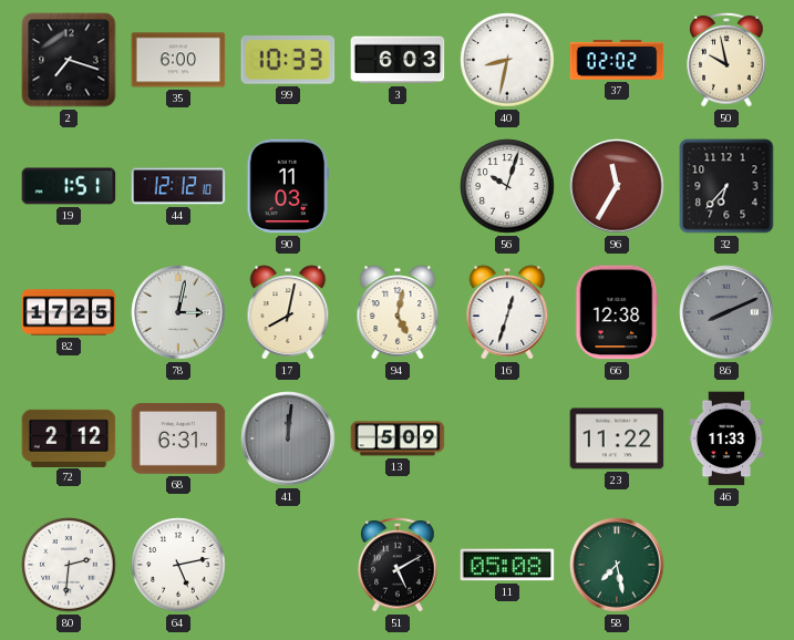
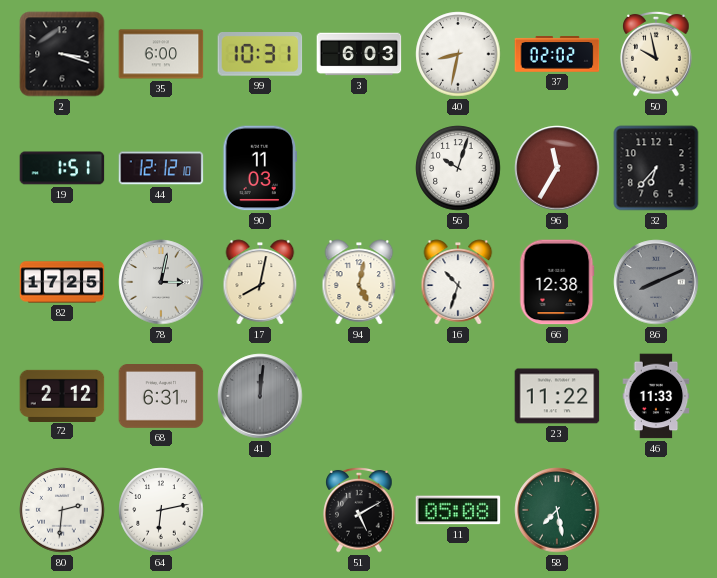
2: 7:18 -> 3:18 (62, 54)
99: 10:33 -> 10:31 (260, 55)
16: 12:33 -> 10:33 (458, 282)
13: 5:09 -> none (398, 438)
64: 5:13 -> 6:13 (161, 510)
